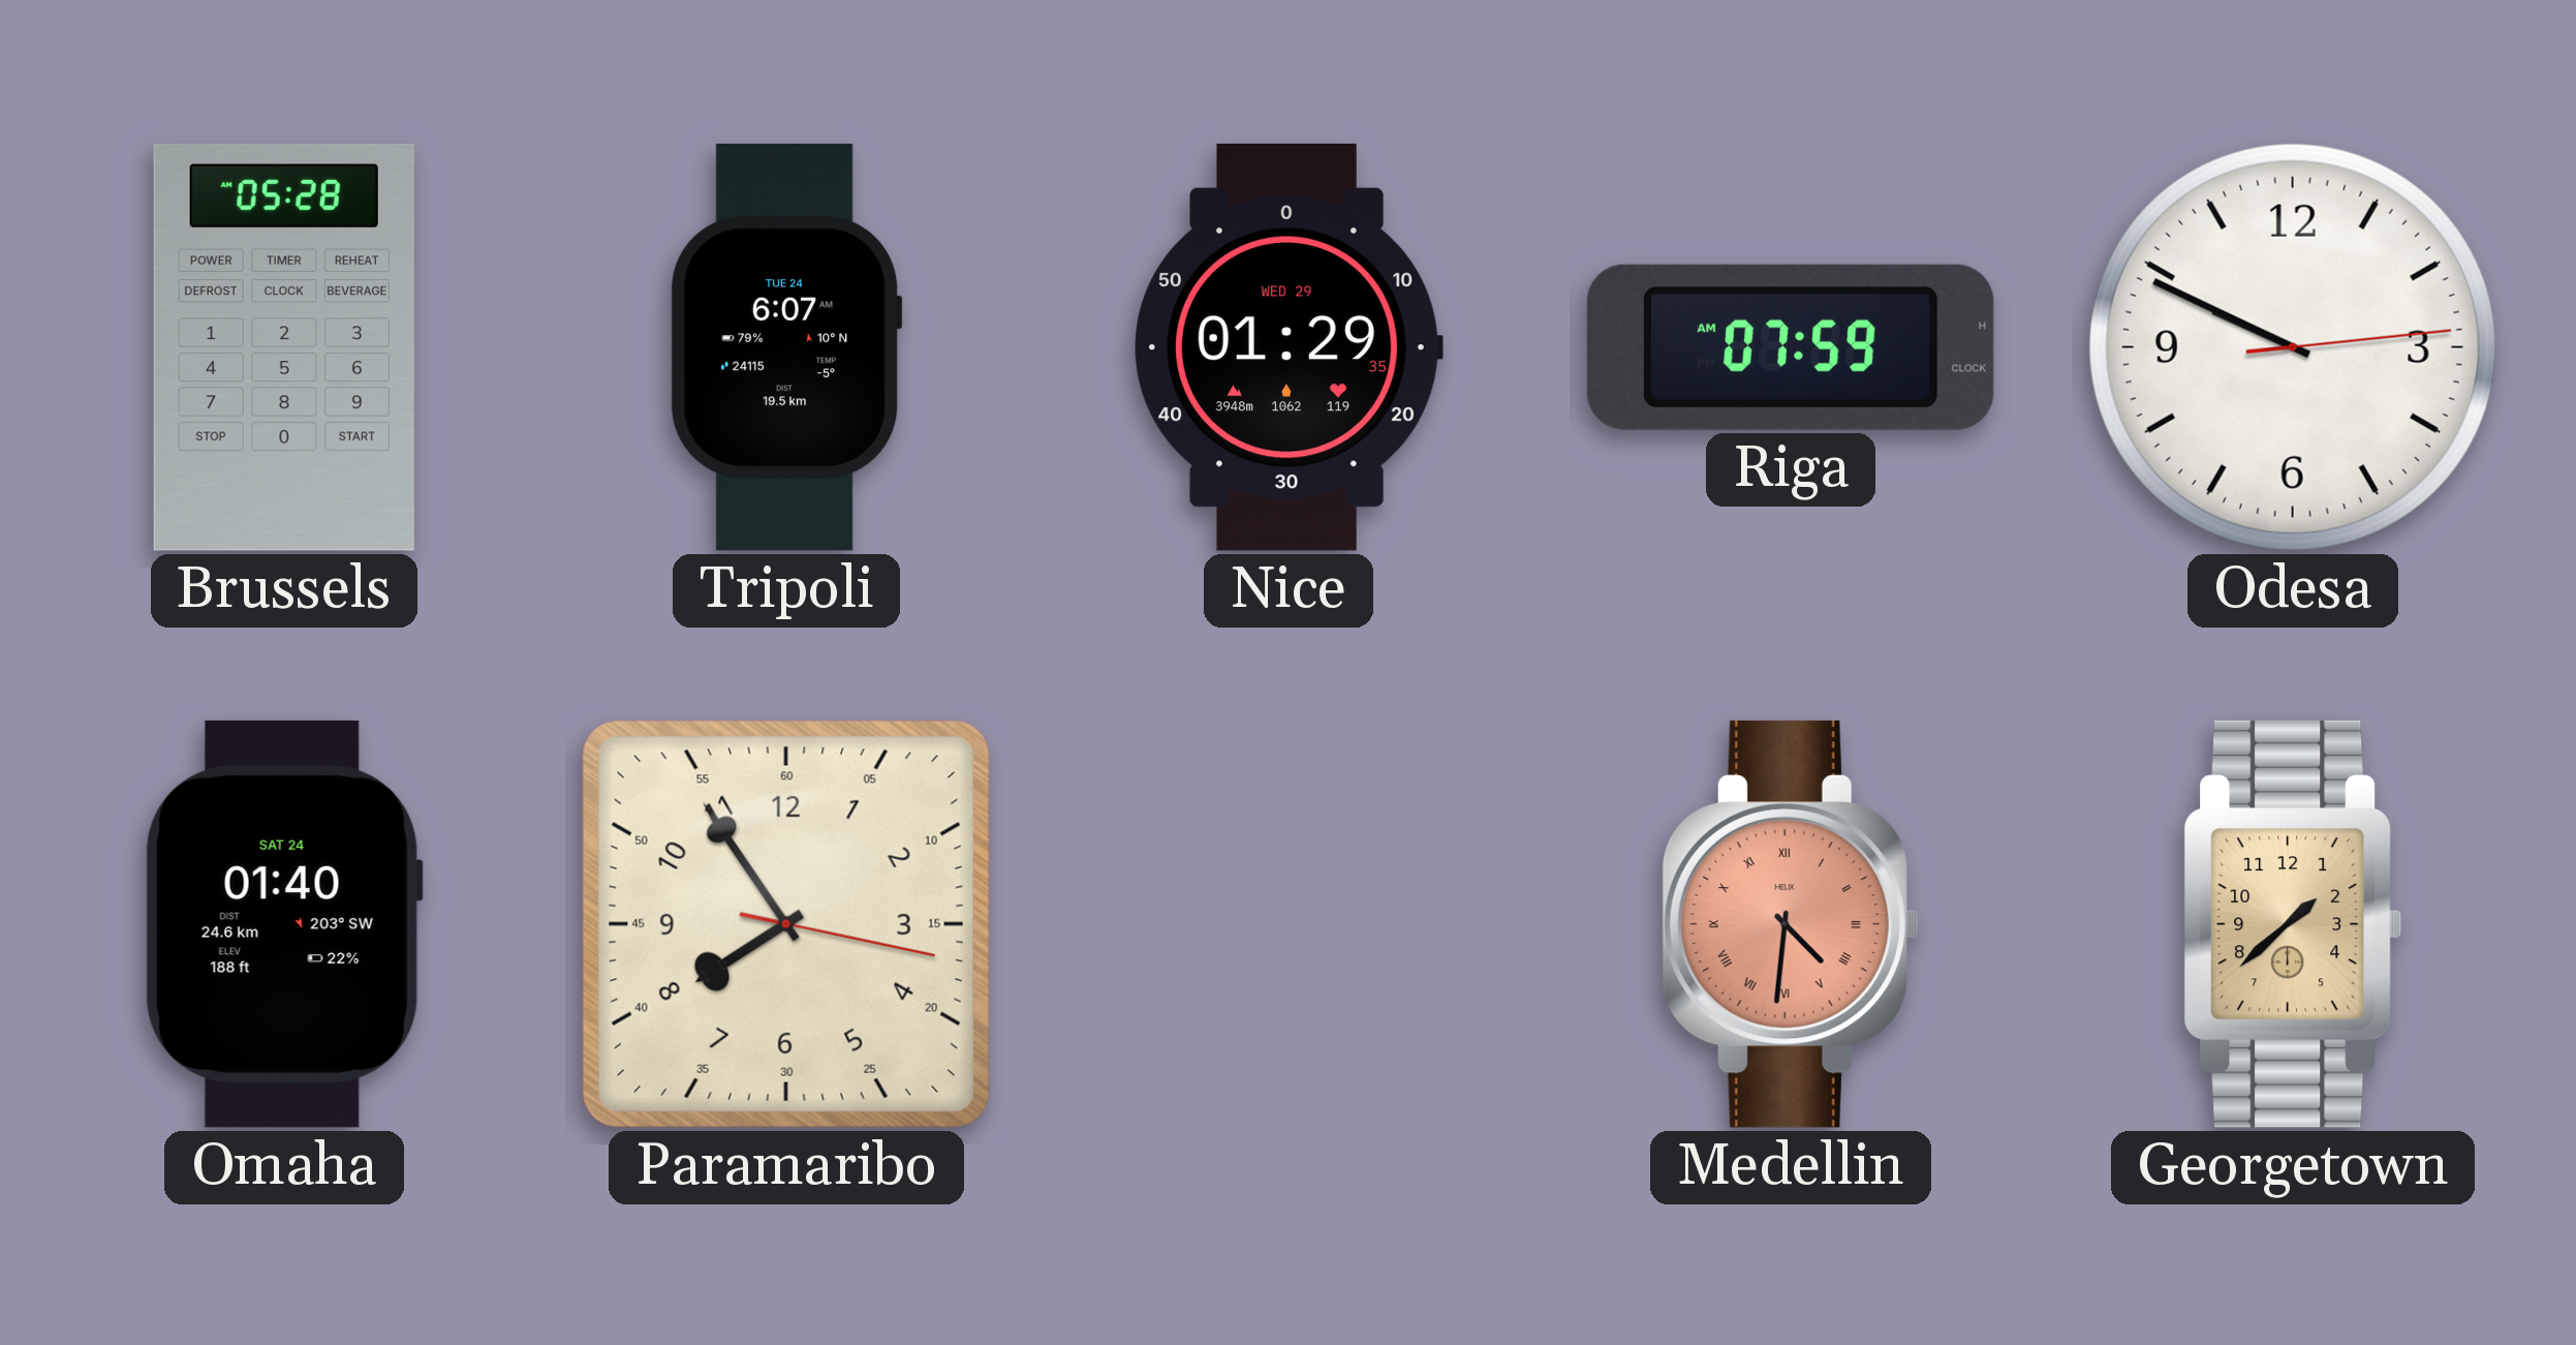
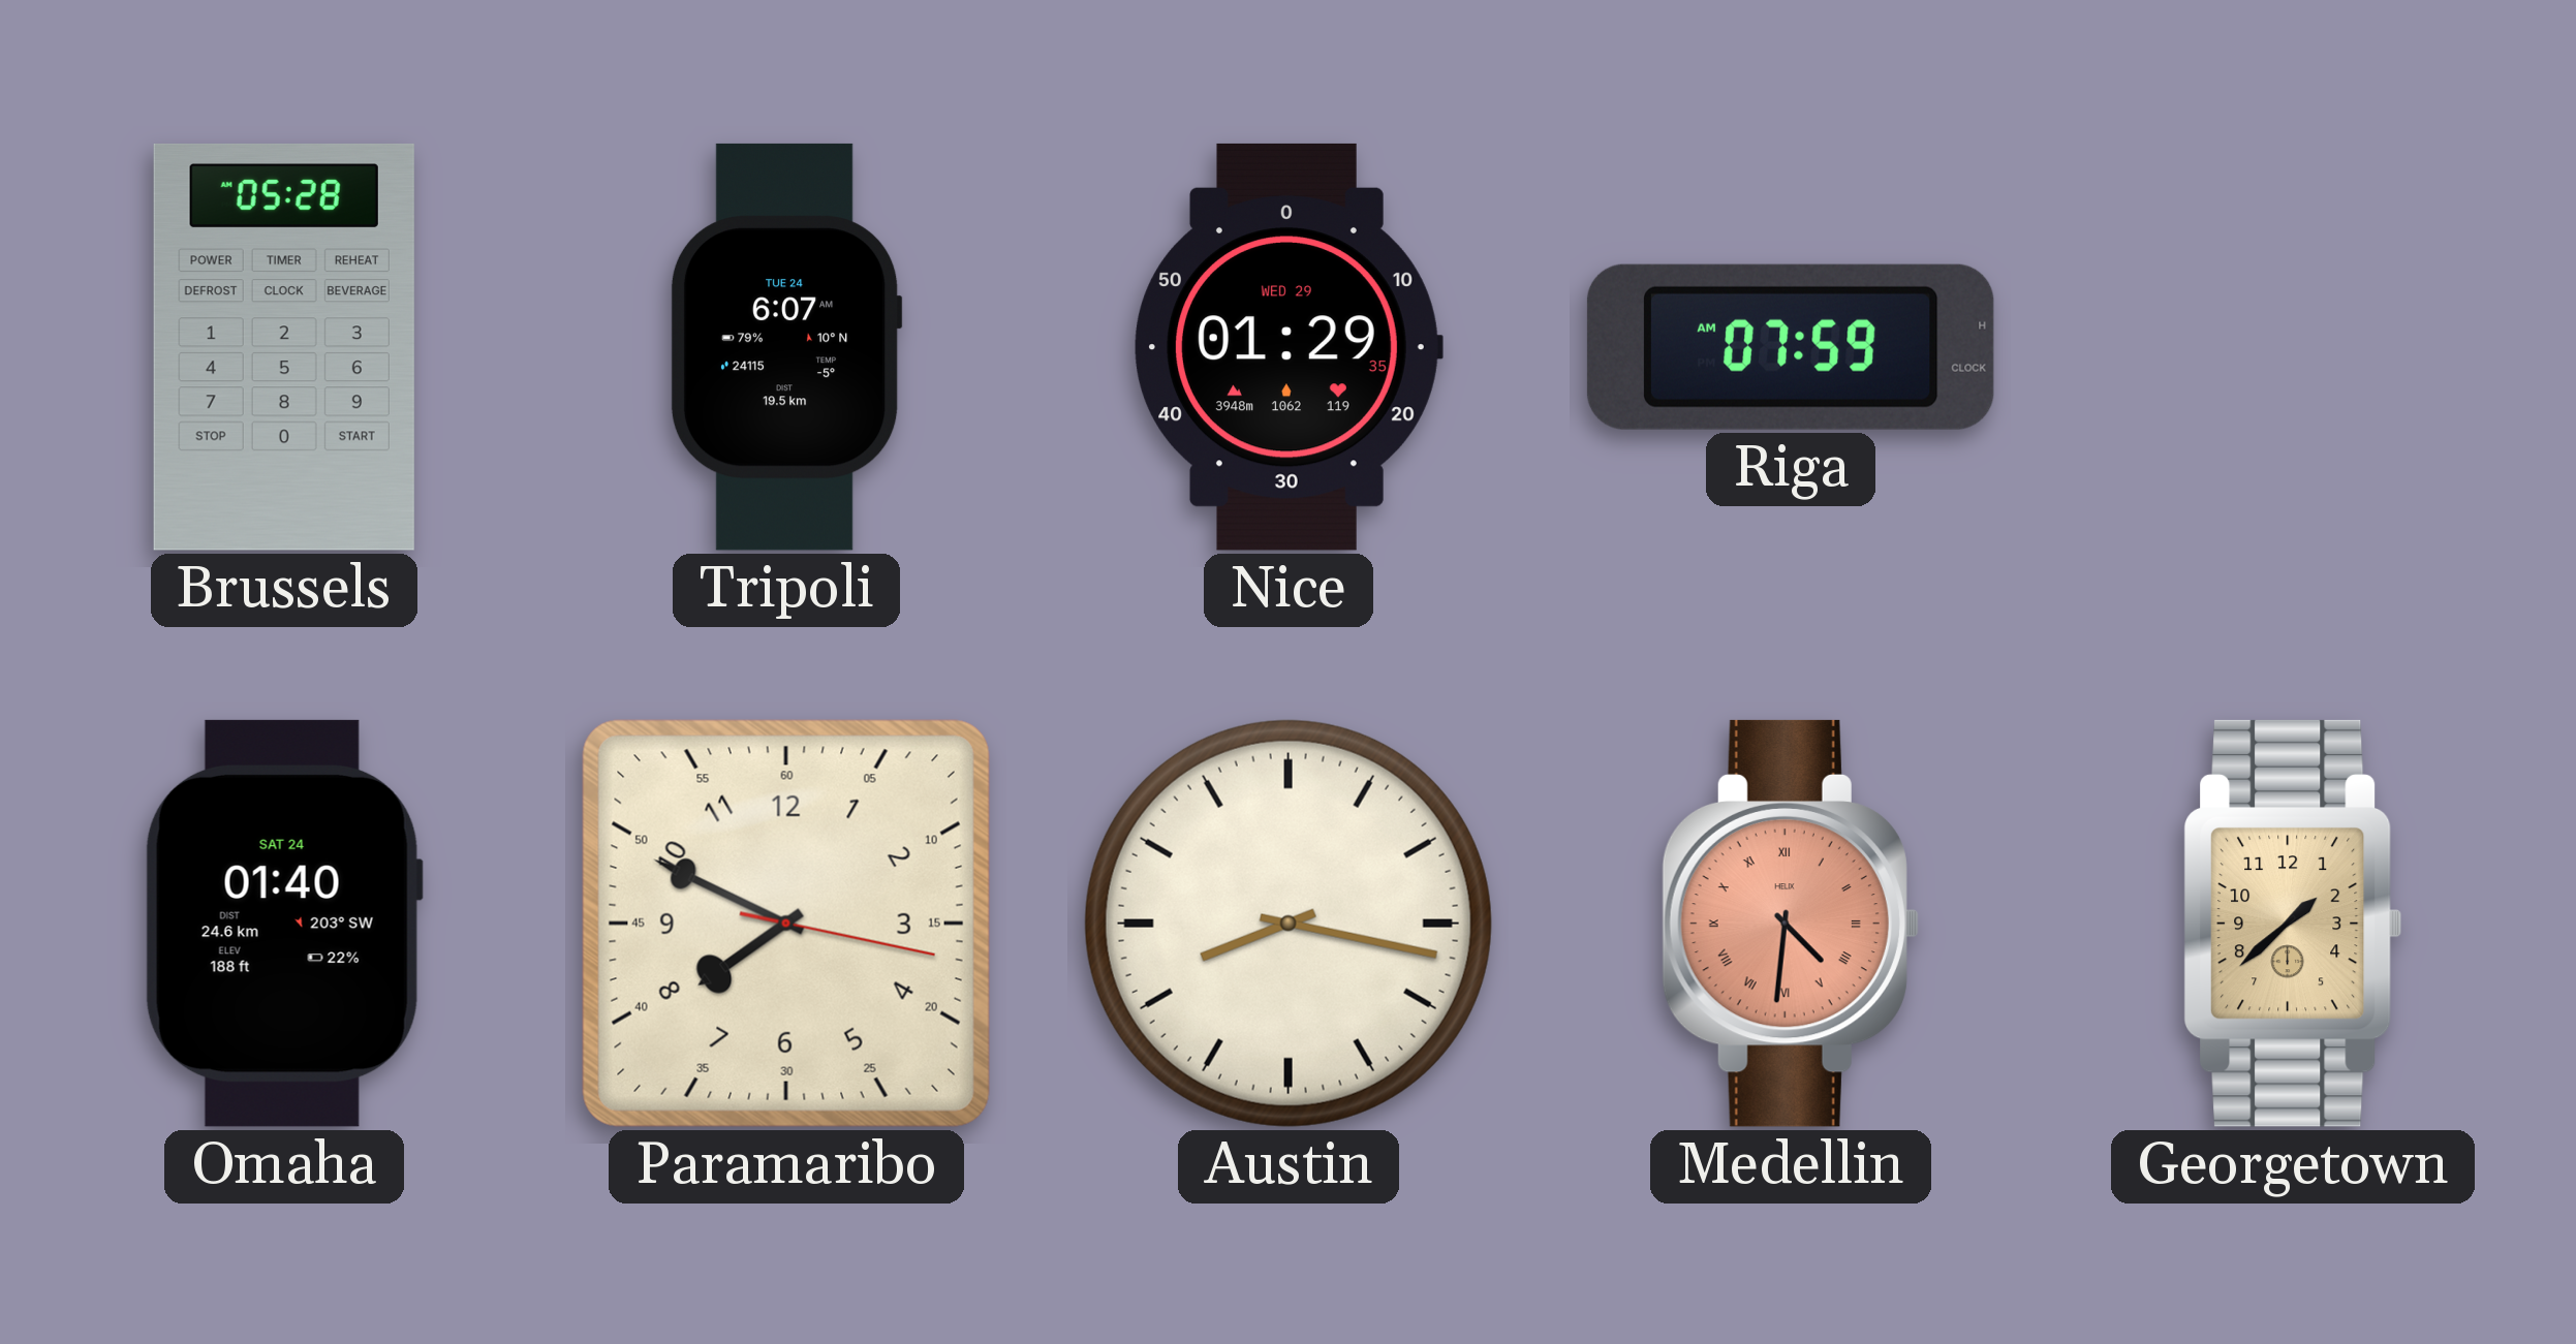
Odesa: 9:49 -> none (2293, 347)
Paramaribo: 7:54 -> 7:49 (786, 924)
Austin: none -> 8:17 (1289, 924)
